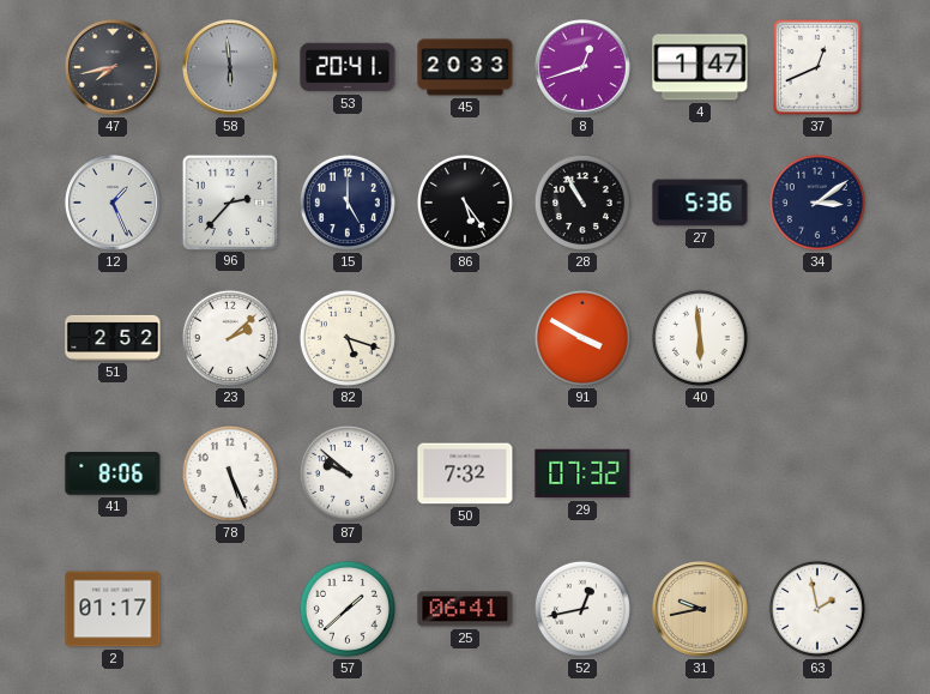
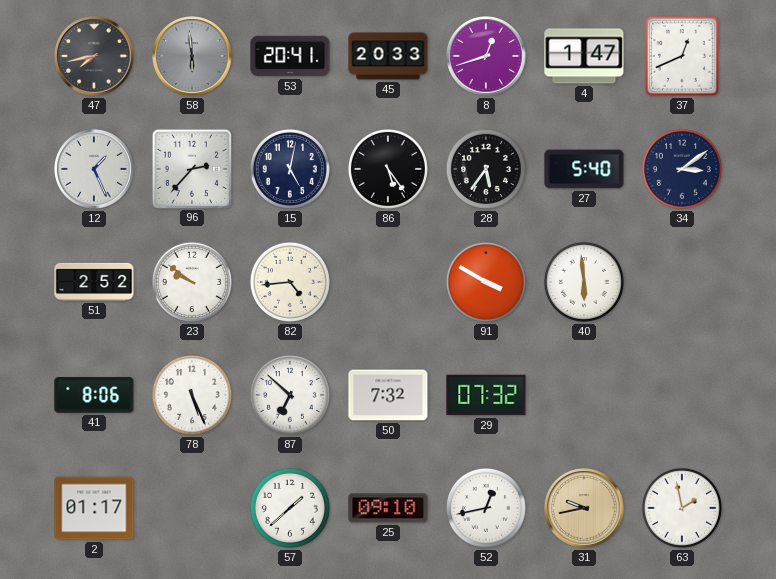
15: 5:00 -> 5:02 (290, 169)
28: 10:55 -> 5:36 (486, 169)
27: 5:36 -> 5:40 (584, 169)
23: 2:08 -> 9:51 (192, 282)
82: 5:18 -> 4:44 (290, 282)
87: 9:52 -> 6:52 (290, 395)
25: 06:41 -> 09:10 (388, 508)
